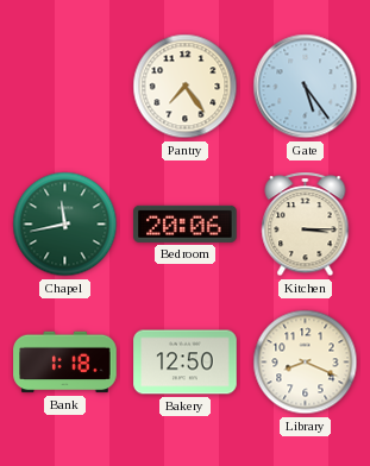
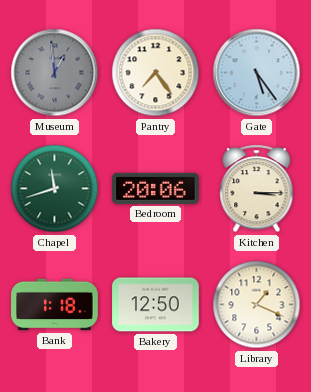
Museum: none -> 12:59 (55, 73)
Chapel: 11:43 -> 11:42 (55, 189)
Library: 8:19 -> 1:19 (257, 305)
